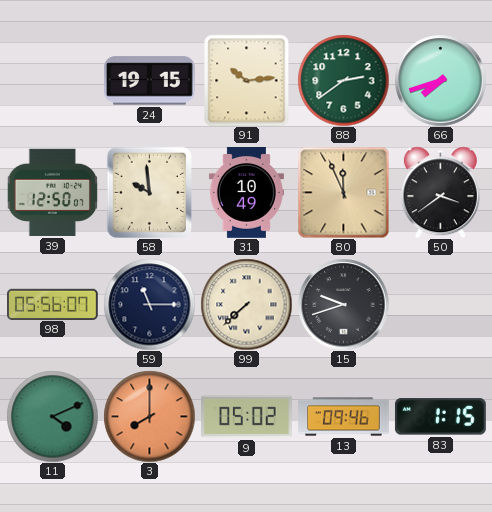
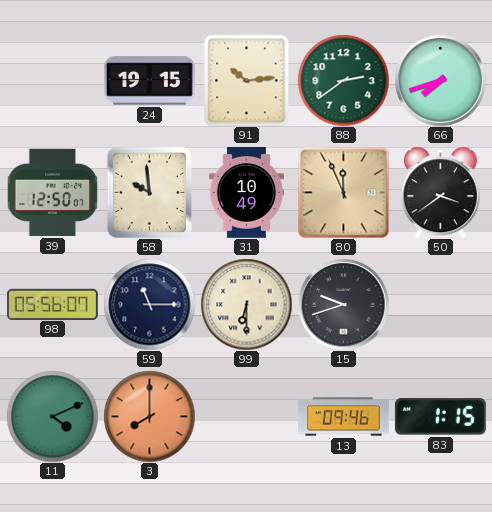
99: 7:38 -> 6:30 (246, 304)
9: 05:02 -> none (247, 417)
